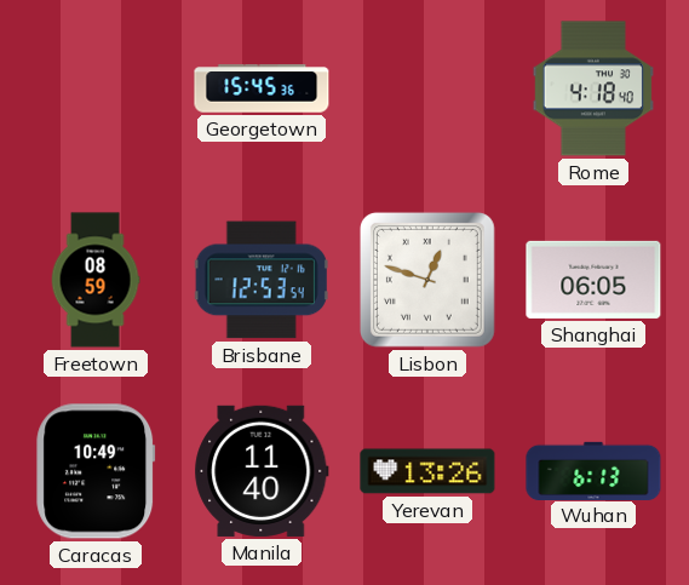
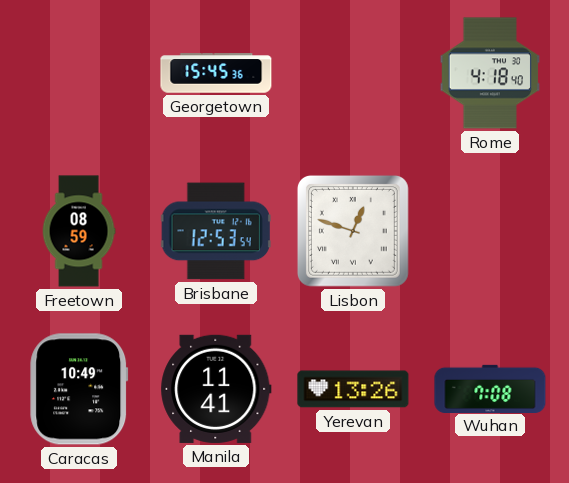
Shanghai: 06:05 -> none (593, 280)
Manila: 11:40 -> 11:41 (216, 389)
Wuhan: 6:13 -> 7:08 (490, 388)
